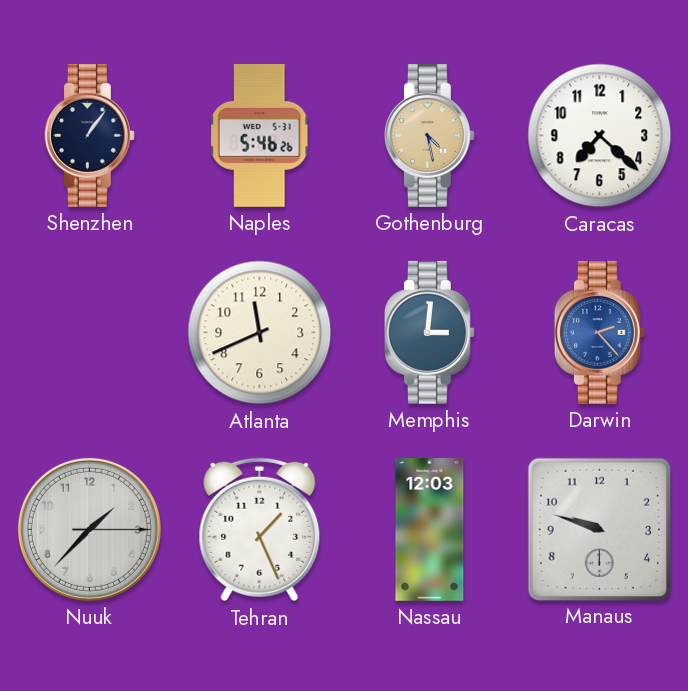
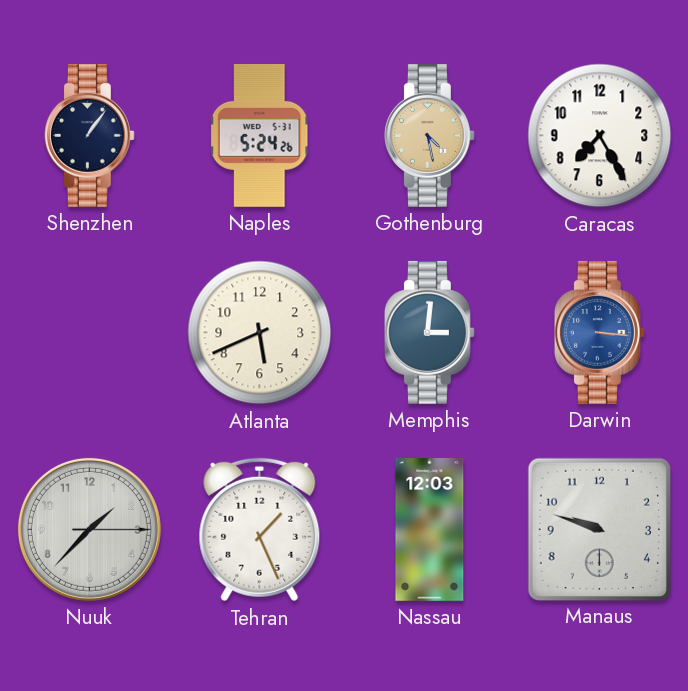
Naples: 5:46 -> 5:24 (259, 135)
Caracas: 7:22 -> 7:25 (600, 136)
Atlanta: 11:41 -> 5:41 (260, 333)
Darwin: 2:23 -> 3:16 (599, 332)
